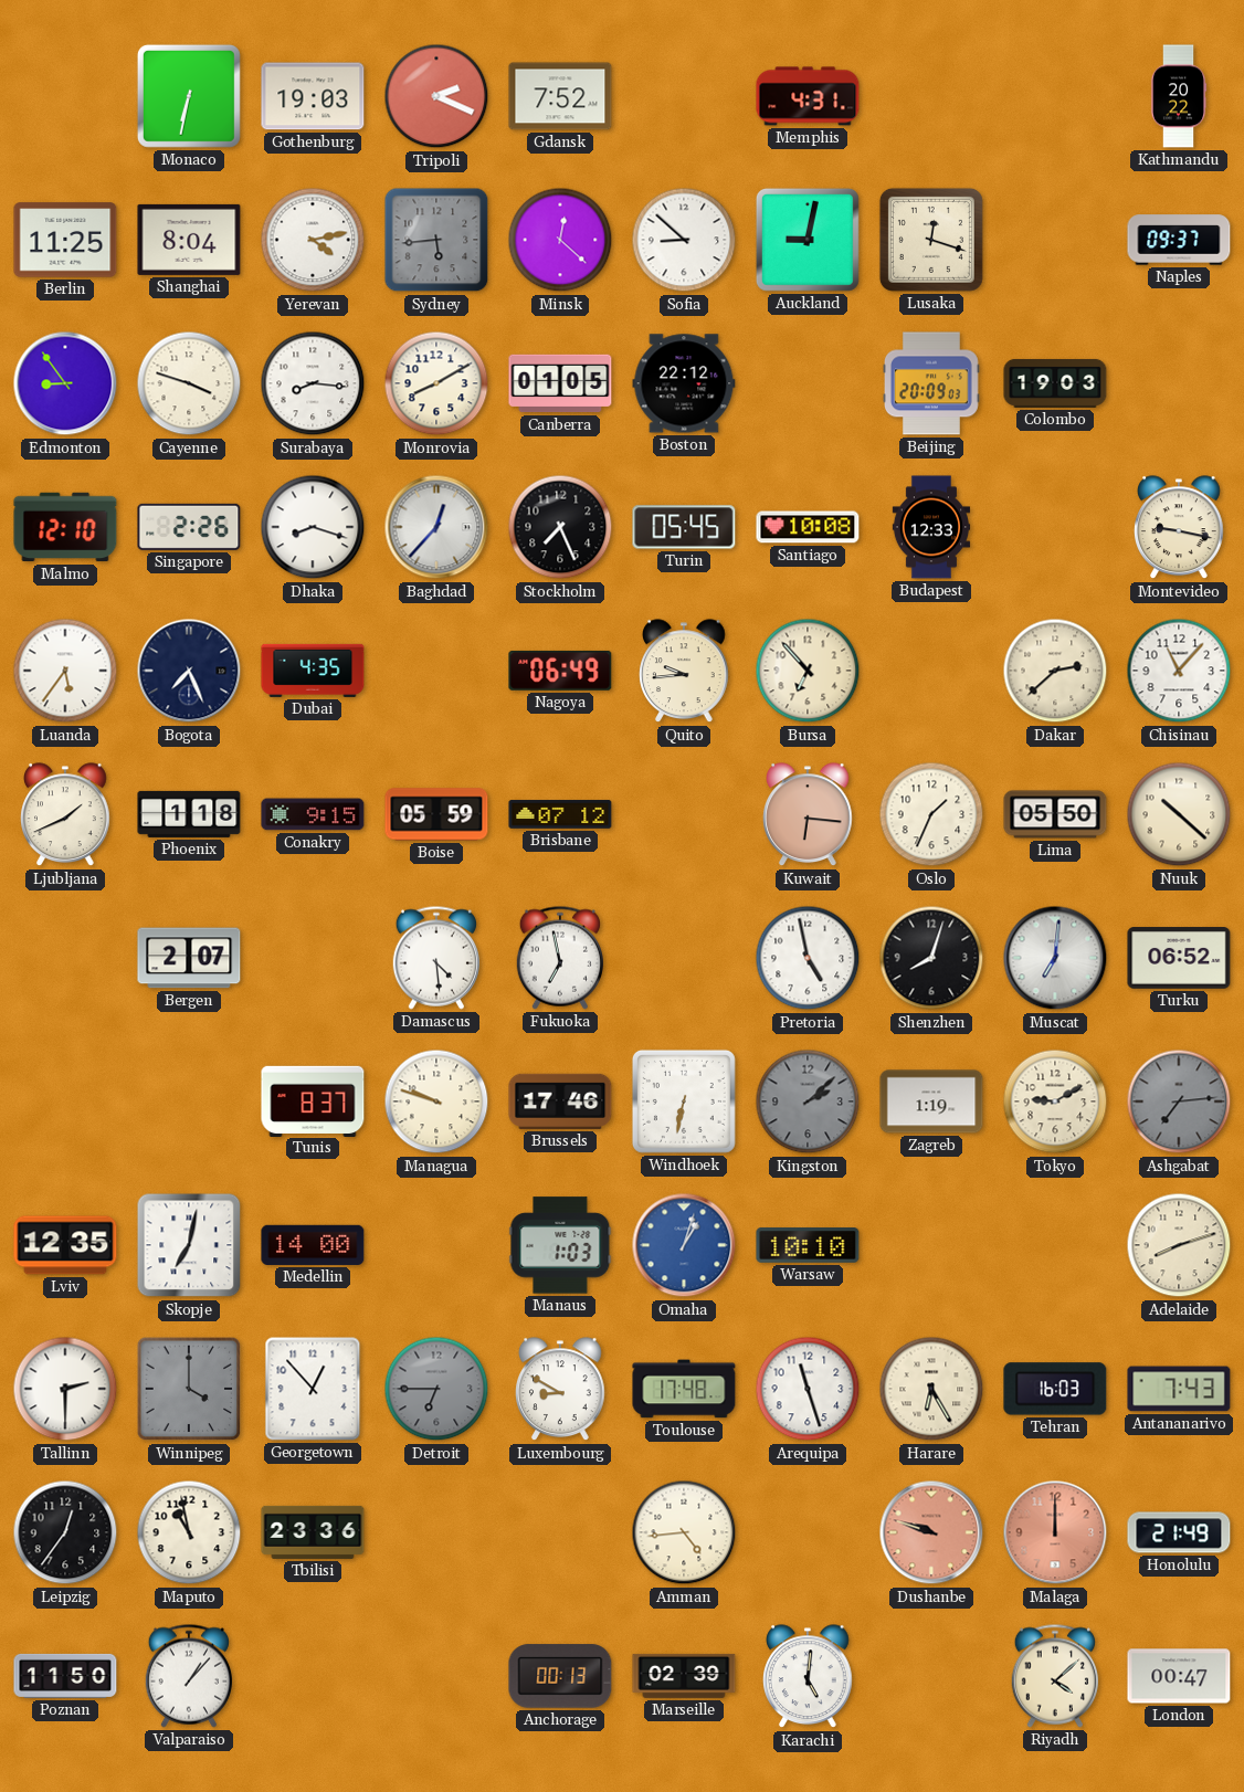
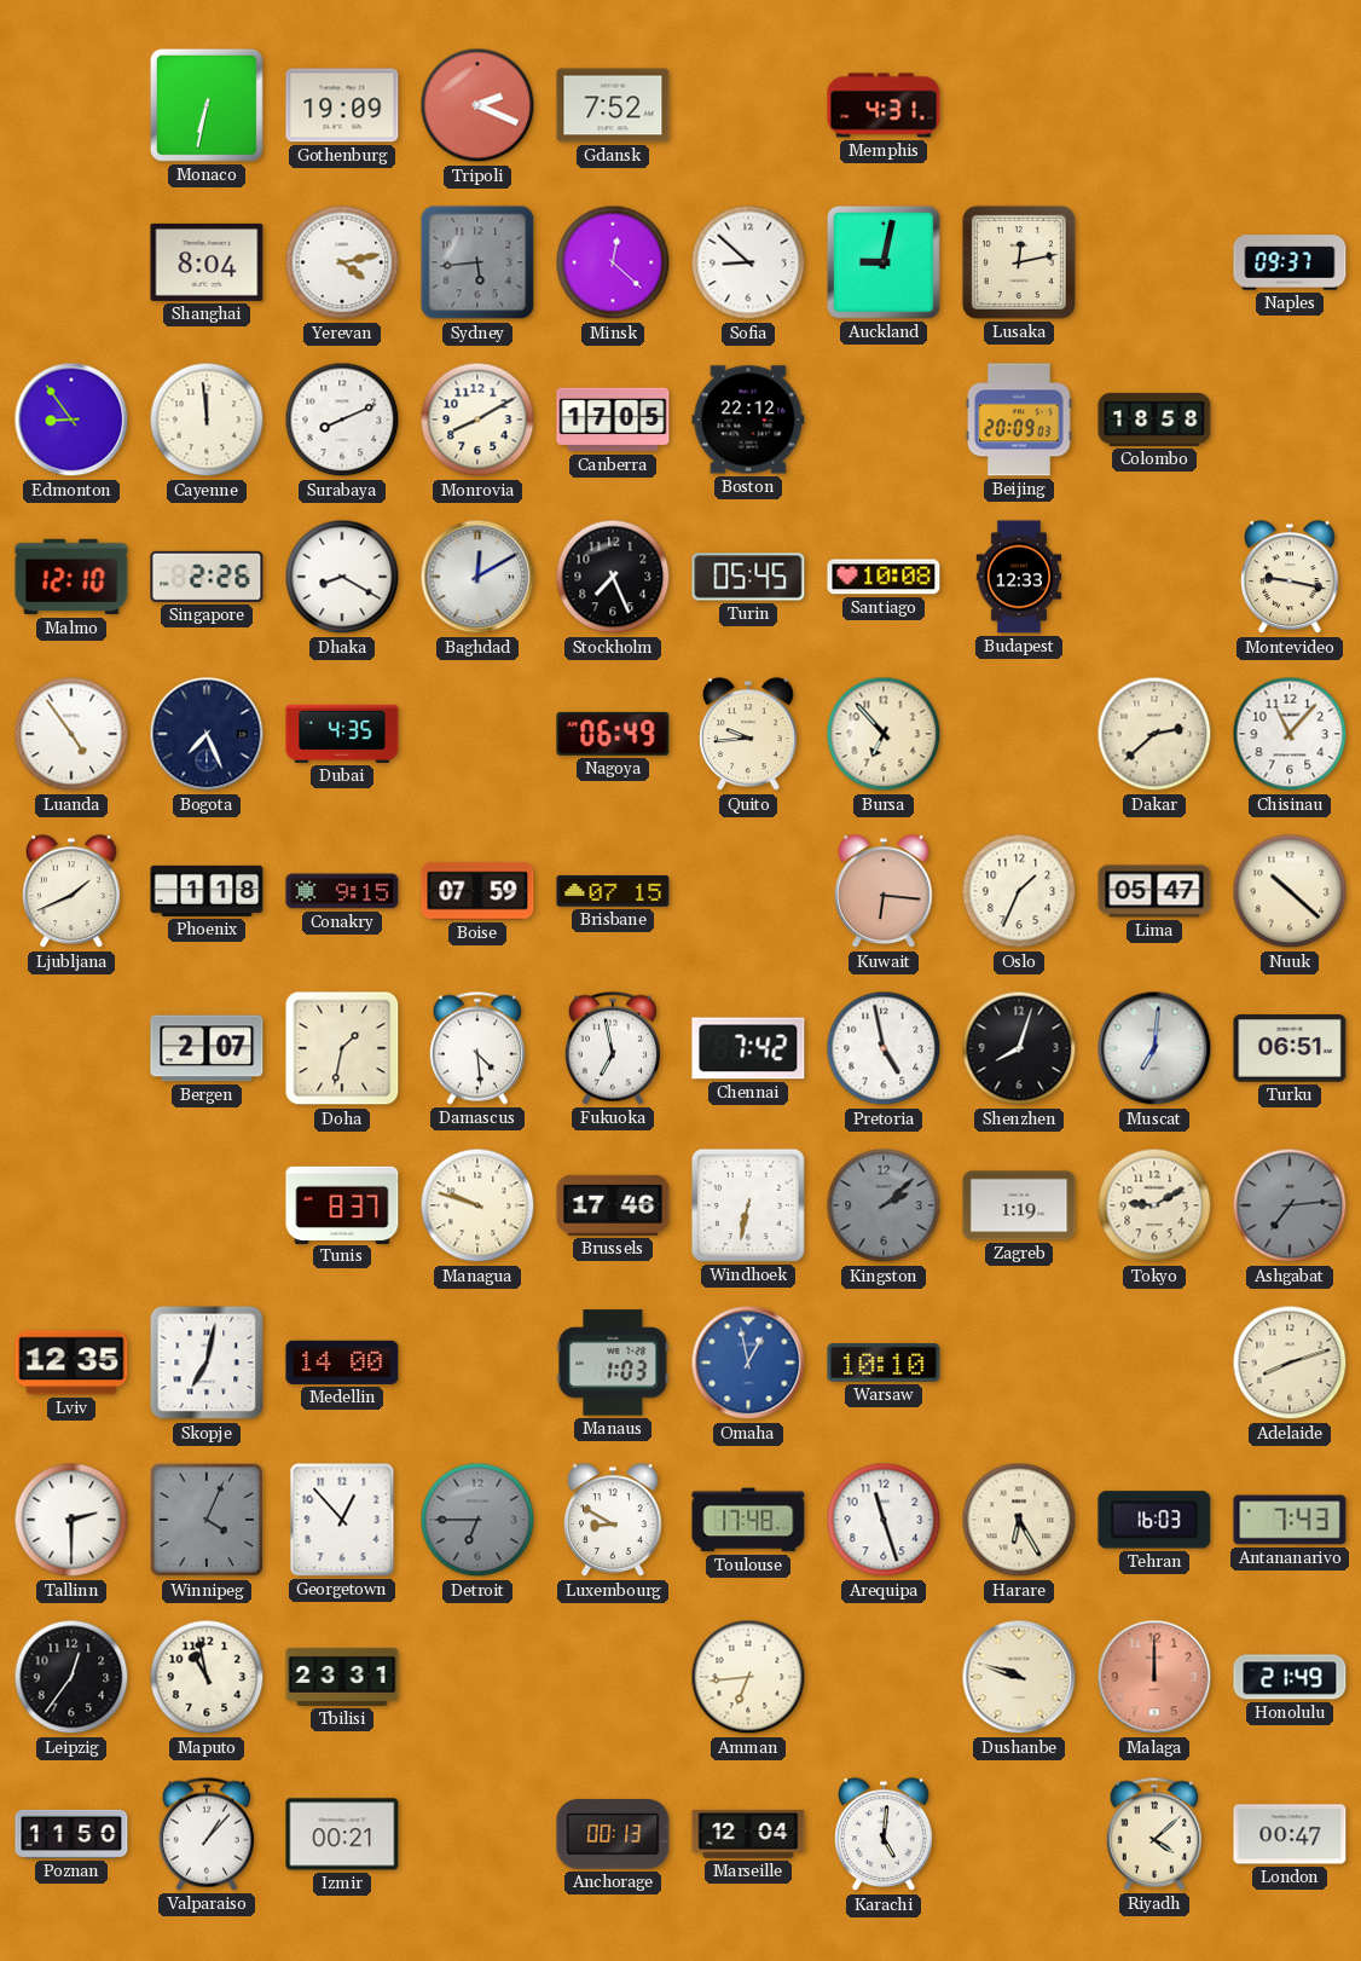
Gothenburg: 19:03 -> 19:09 (342, 105)
Kathmandu: 20:22 -> none (1179, 96)
Berlin: 11:25 -> none (65, 240)
Lusaka: 12:18 -> 12:13 (1019, 262)
Cayenne: 3:48 -> 11:59 (207, 420)
Surabaya: 8:16 -> 8:11 (342, 420)
Canberra: 01:05 -> 17:05 (613, 420)
Colombo: 19:03 -> 18:58 (1154, 420)
Dhaka: 8:18 -> 8:20 (342, 577)
Baghdad: 12:37 -> 12:10 (477, 577)
Luanda: 5:36 -> 4:54 (71, 734)
Boise: 05:59 -> 07:59 (477, 891)
Brisbane: 07:12 -> 07:15 (613, 891)
Lima: 05:50 -> 05:47 (1154, 891)
Doha: none -> 1:32 (342, 1048)
Chennai: none -> 7:42 (748, 1048)
Turku: 06:52 -> 06:51 (1290, 1048)
Omaha: 1:03 -> 12:58 (748, 1363)
Winnipeg: 4:00 -> 4:04 (207, 1520)
Tbilisi: 23:36 -> 23:31 (342, 1677)
Amman: 4:44 -> 6:44 (748, 1677)
Dushanbe dial: salmon -> cream (1019, 1677)
Izmir: none -> 00:21 (342, 1834)
Marseille: 02:39 -> 12:04 (748, 1834)
